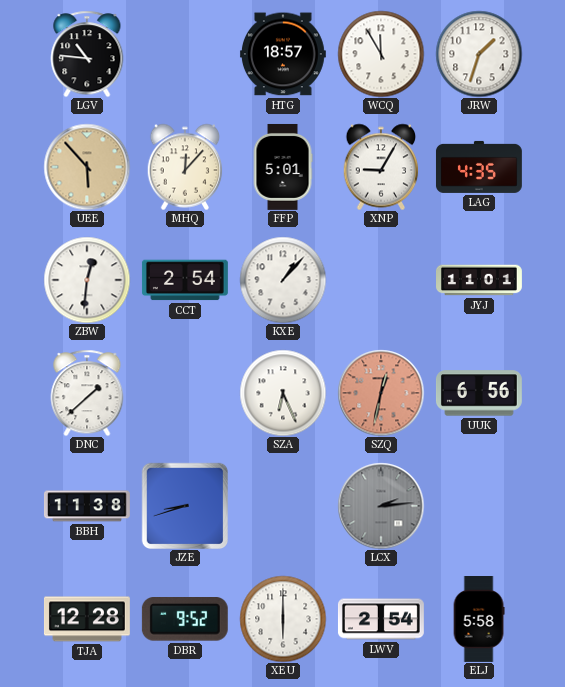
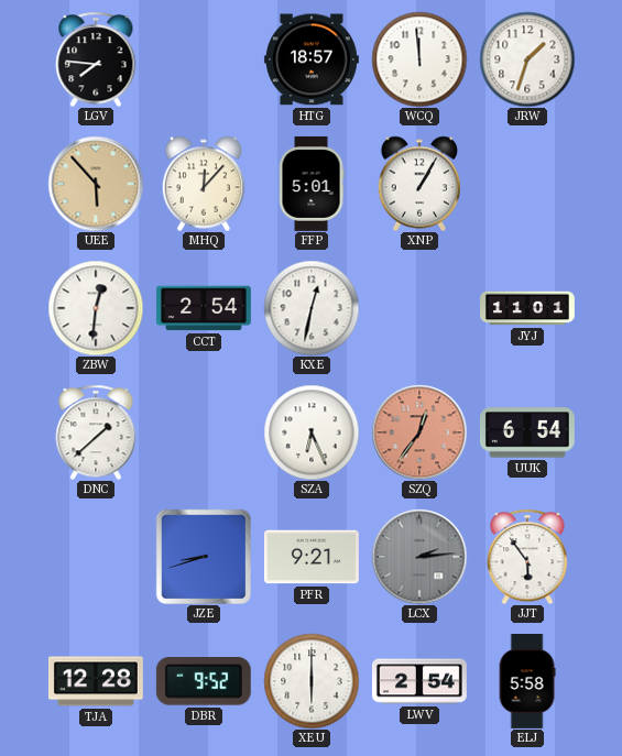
LGV: 10:46 -> 7:46 (96, 59)
WCQ: 11:55 -> 11:59 (419, 59)
XNP: 9:05 -> 1:05 (419, 184)
LAG: 4:35 -> none (479, 167)
KXE: 1:07 -> 12:32 (312, 308)
SZQ: 12:32 -> 12:36 (419, 432)
UUK: 6:56 -> 6:54 (527, 432)
BBH: 11:38 -> none (87, 506)
PFR: none -> 9:21 (312, 557)
JJT: none -> 5:54 (527, 557)
